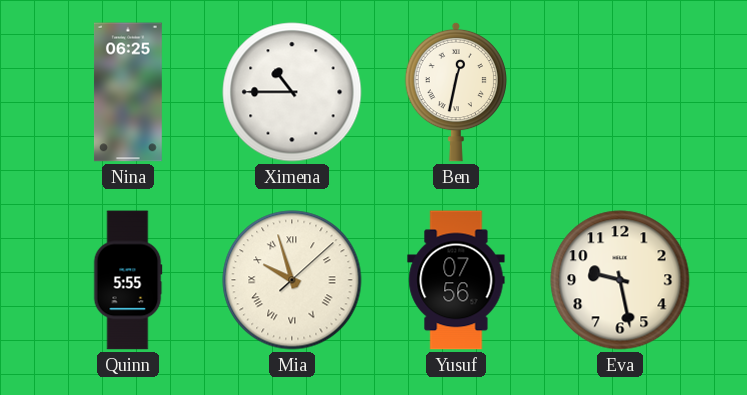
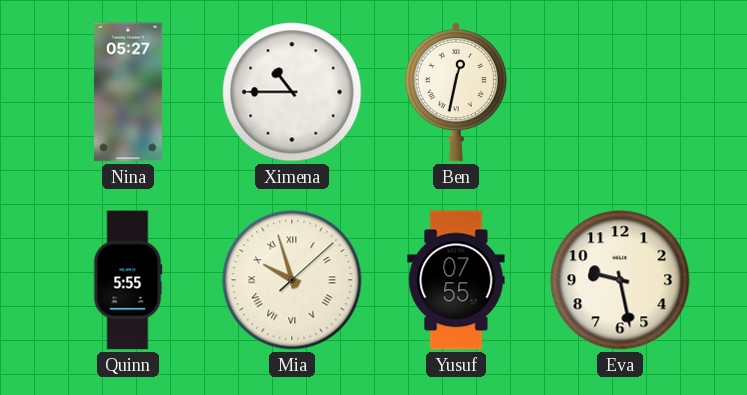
Nina: 06:25 -> 05:27 (128, 92)
Yusuf: 07:56 -> 07:55 (456, 280)
